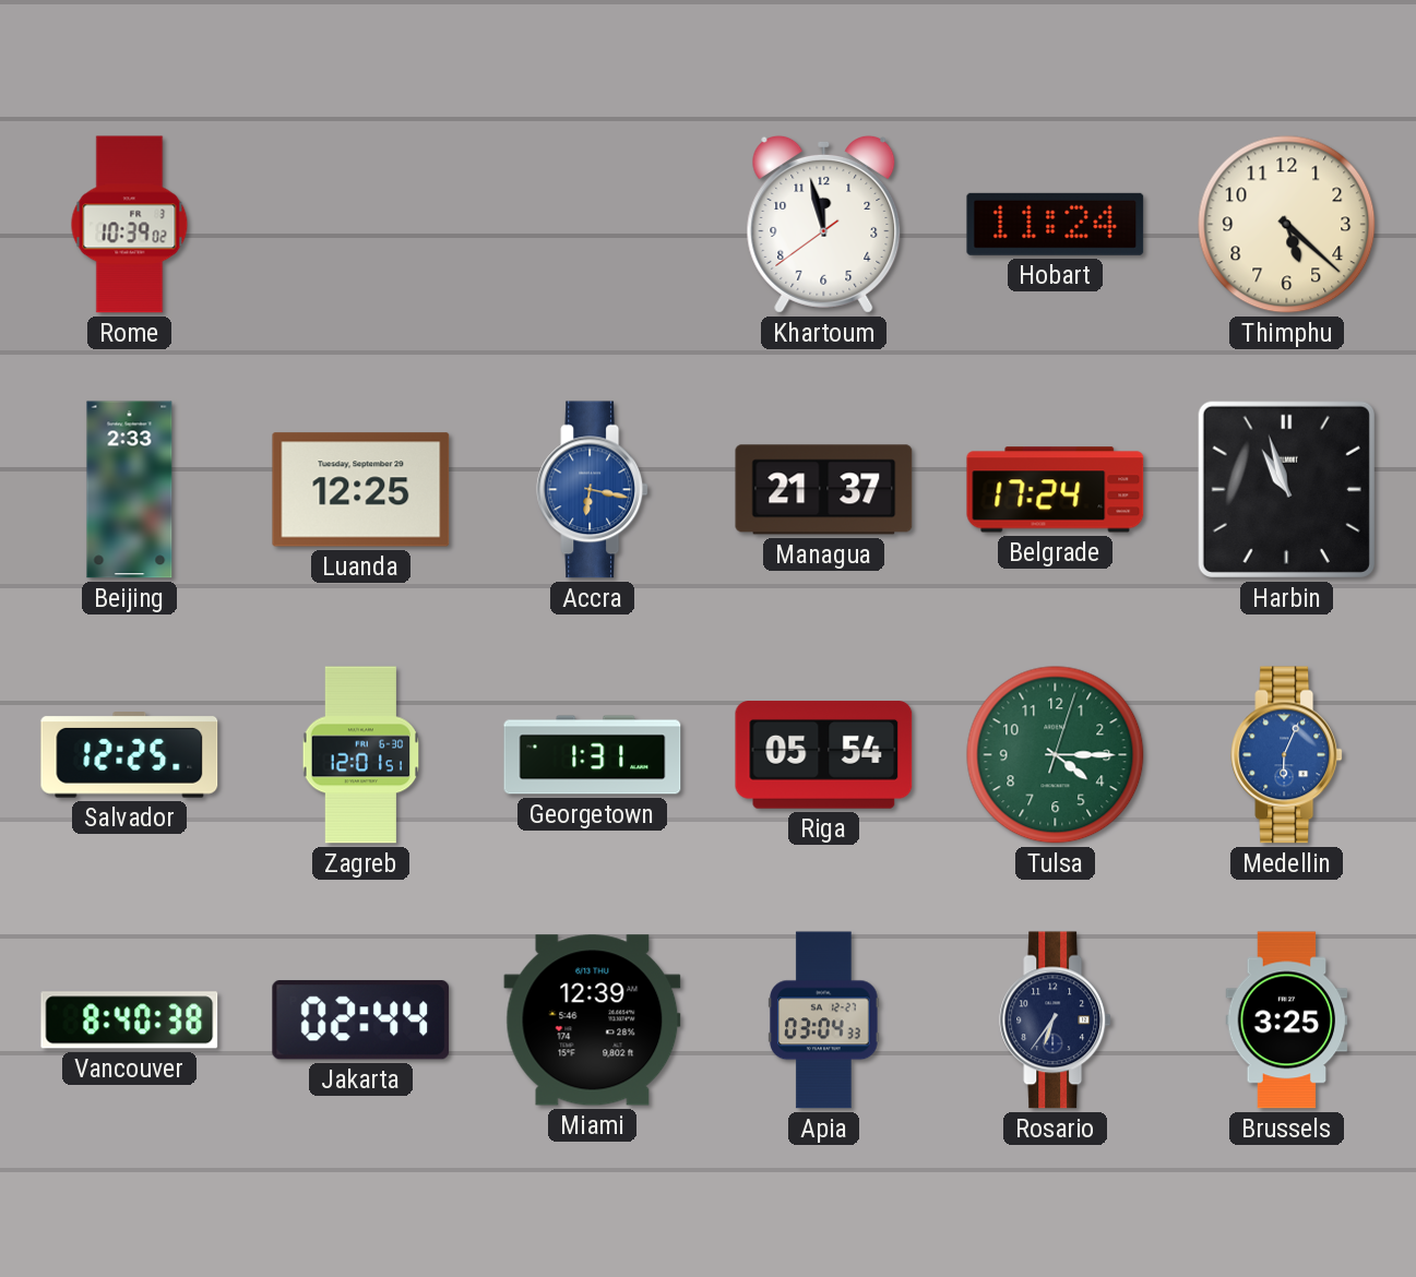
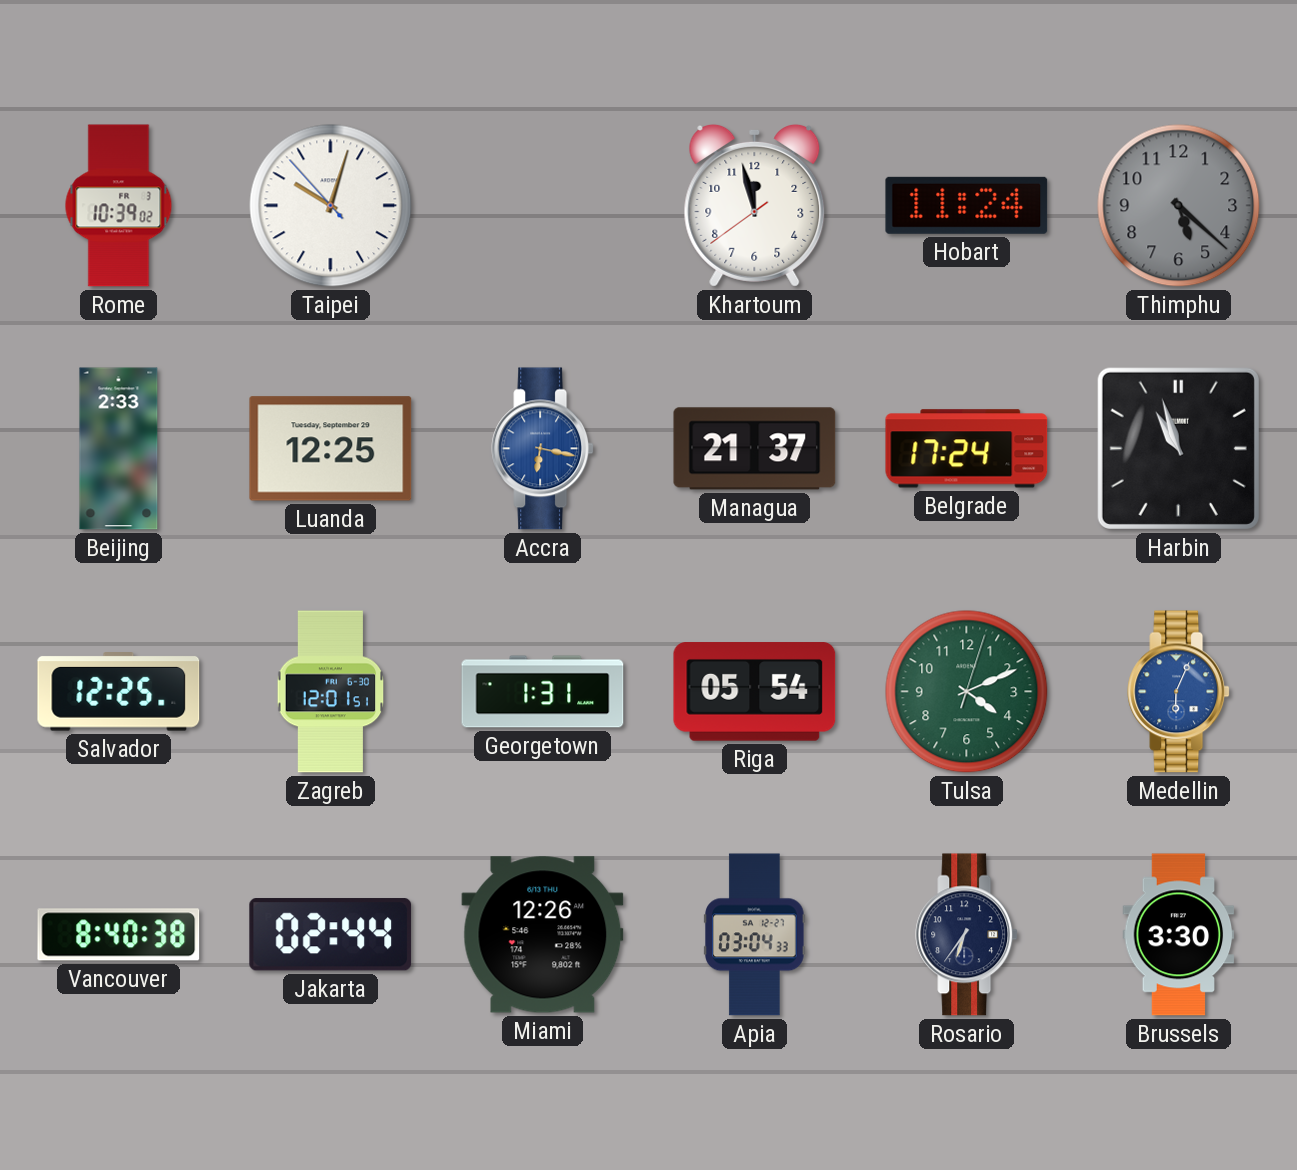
Taipei: none -> 10:02 (331, 206)
Thimphu dial: cream -> grey (1179, 206)
Tulsa: 4:15 -> 4:11 (967, 692)
Miami: 12:39 -> 12:26 (543, 935)
Brussels: 3:25 -> 3:30 (1179, 935)
